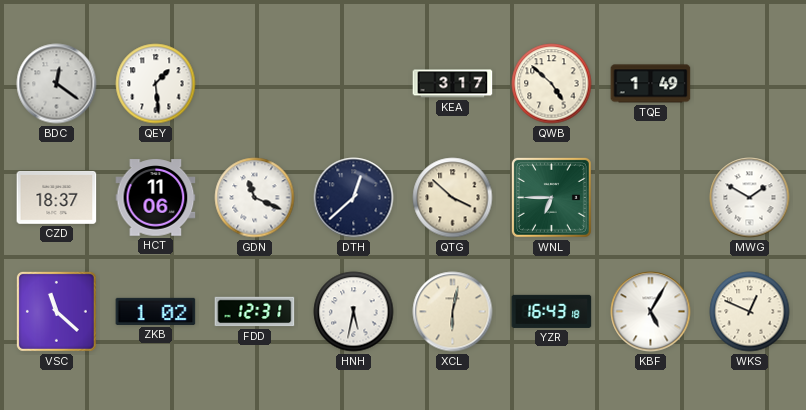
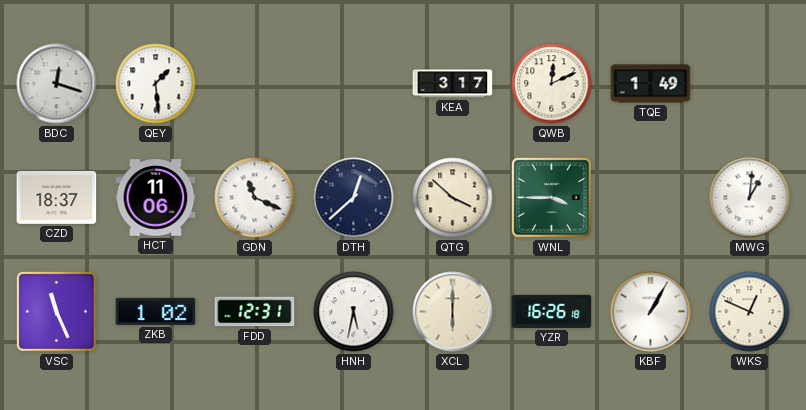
BDC: 12:21 -> 12:18 (57, 84)
QWB: 4:52 -> 12:11 (552, 84)
WNL: 6:45 -> 3:45 (551, 197)
MWG: 1:50 -> 1:01 (750, 198)
VSC: 11:22 -> 11:26 (56, 311)
XCL: 6:02 -> 6:00 (453, 312)
YZR: 16:43 -> 16:26 (552, 311)
KBF: 5:05 -> 1:05 (651, 312)
